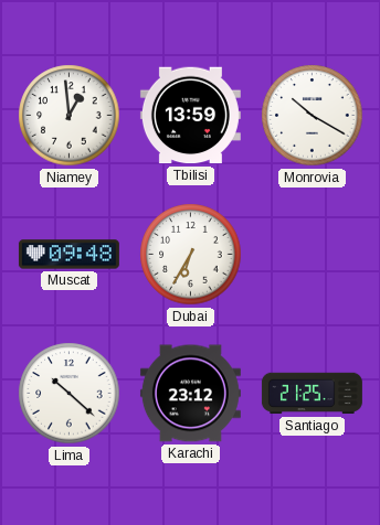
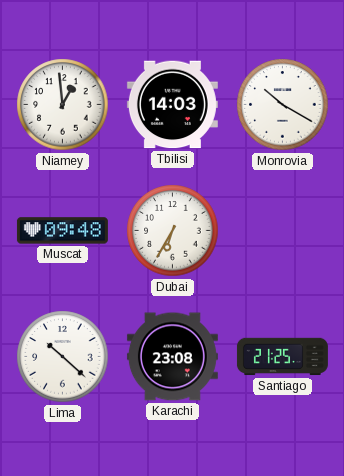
Tbilisi: 13:59 -> 14:03 (172, 105)
Karachi: 23:12 -> 23:08 (172, 357)
